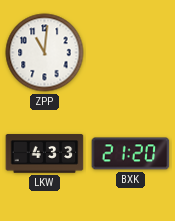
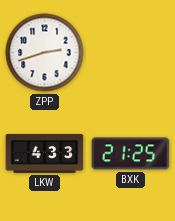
ZPP: 11:01 -> 2:42 (45, 53)
BXK: 21:20 -> 21:25 (131, 154)
